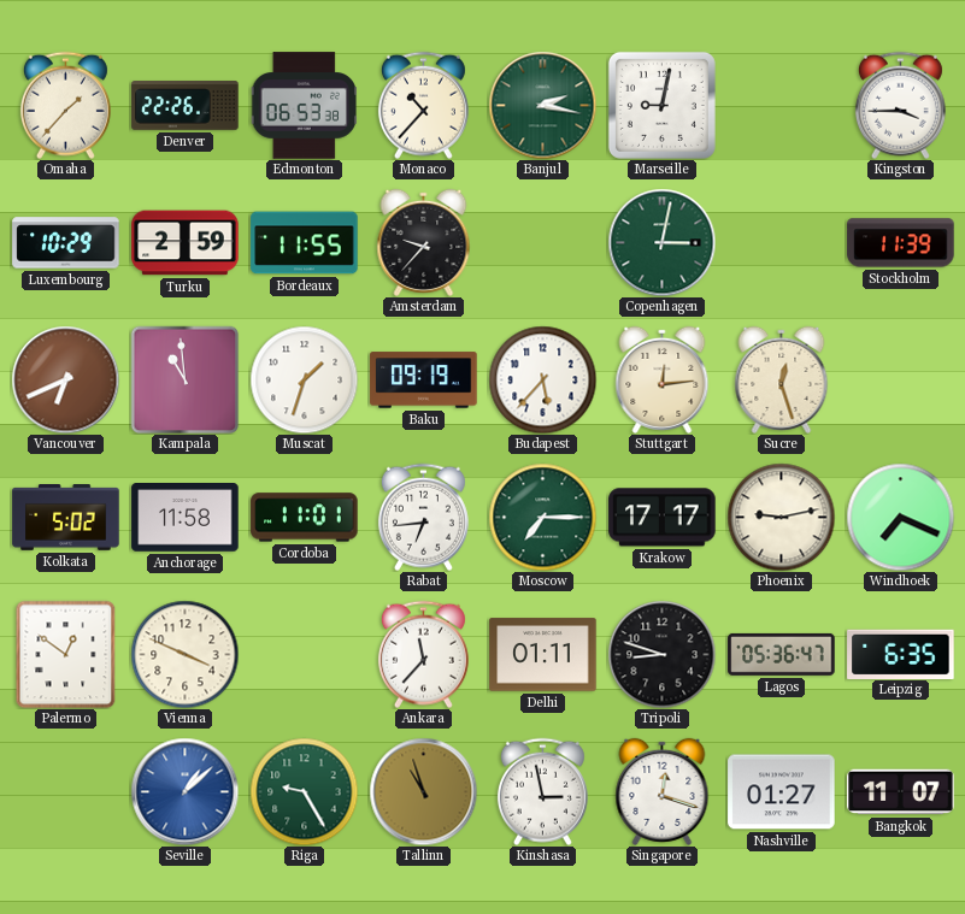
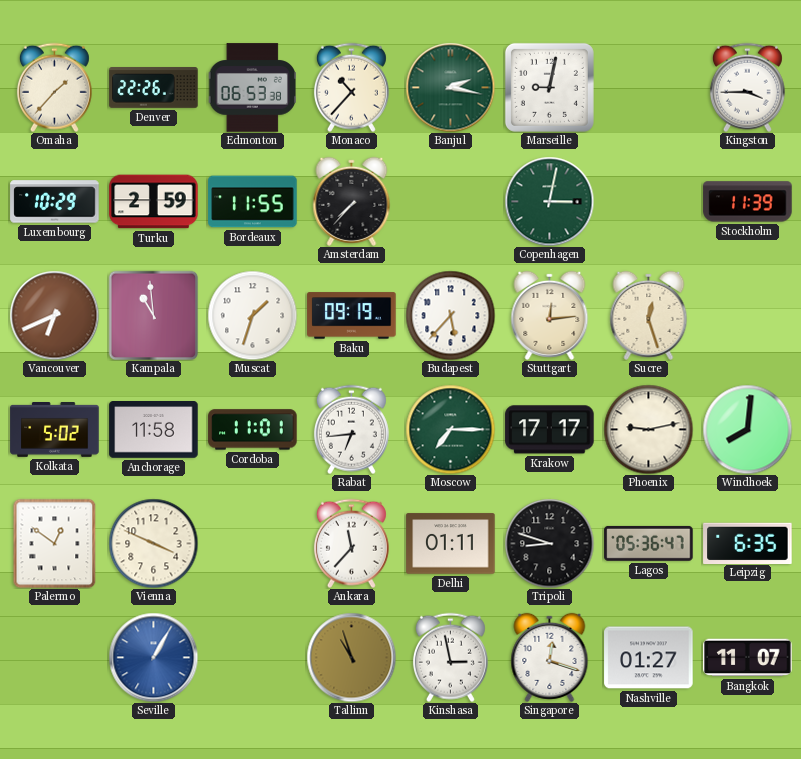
Amsterdam: 9:37 -> 7:37 (352, 201)
Windhoek: 7:19 -> 8:01 (747, 429)
Seville: 1:08 -> 1:05 (153, 657)
Riga: 9:25 -> none (304, 791)
